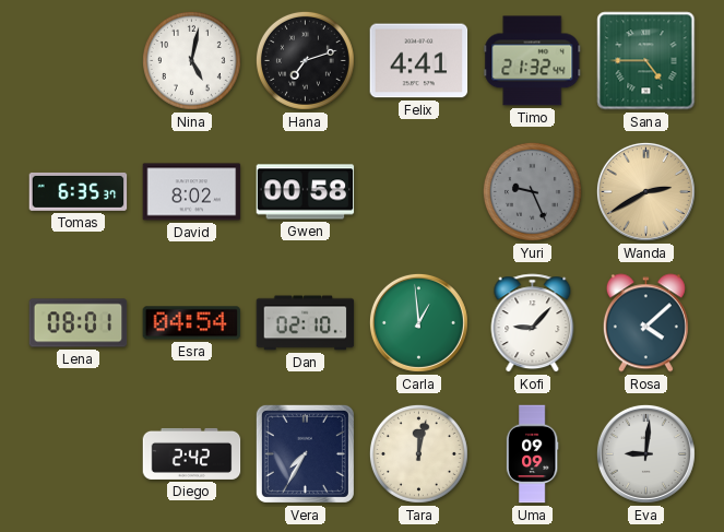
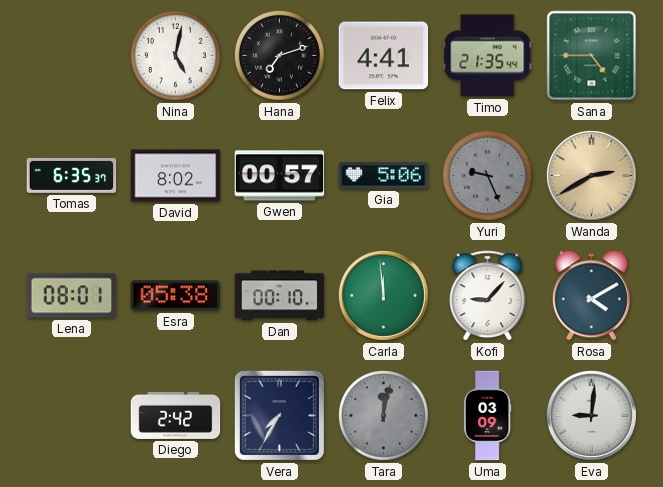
Timo: 21:32 -> 21:35 (488, 56)
Gwen: 00:58 -> 00:57 (280, 176)
Gia: none -> 5:06 (384, 176)
Esra: 04:54 -> 05:38 (176, 296)
Dan: 02:10 -> 00:10 (280, 296)
Carla: 12:59 -> 11:59 (383, 295)
Rosa: 4:08 -> 4:10 (591, 296)
Tara dial: cream -> grey (383, 415)
Uma: 09:09 -> 03:09 (487, 416)
